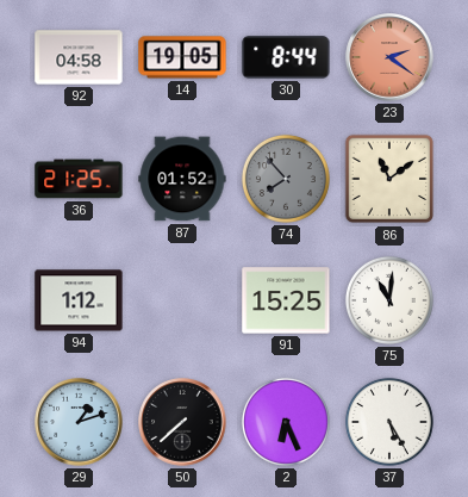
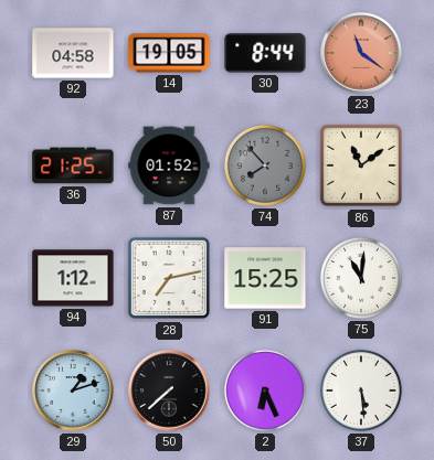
23: 2:21 -> 11:21 (361, 53)
28: none -> 7:13 (169, 278)
37: 5:25 -> 5:29 (361, 391)
